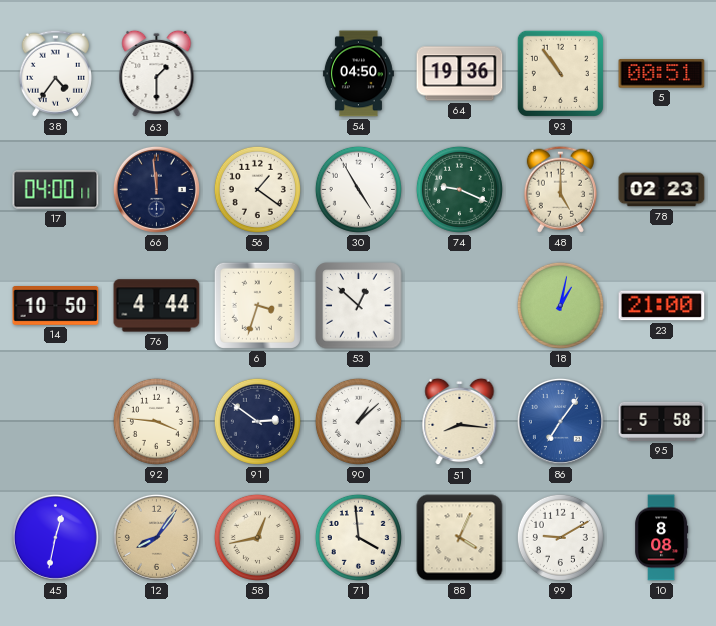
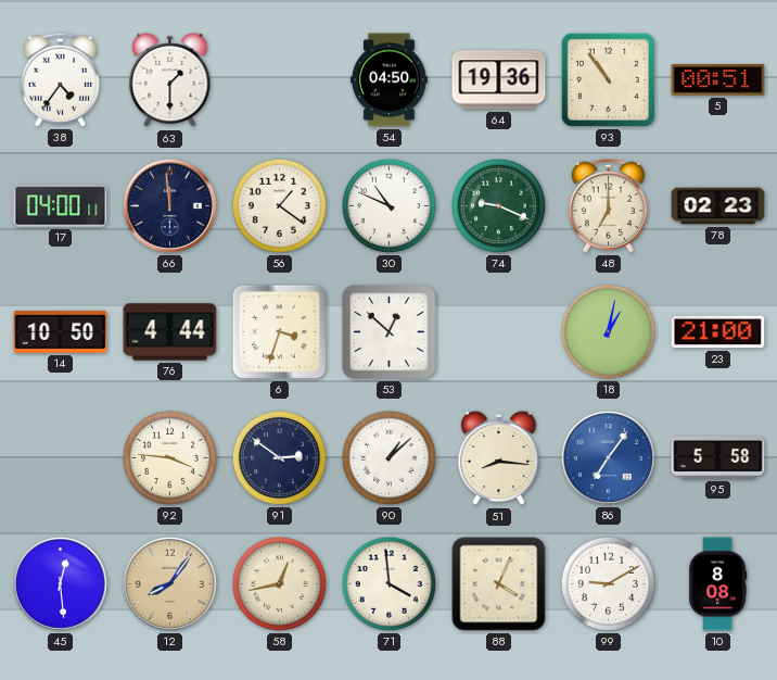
30: 4:55 -> 10:49 (389, 205)
48: 5:00 -> 7:00 (608, 205)
45: 12:32 -> 12:29 (60, 583)
